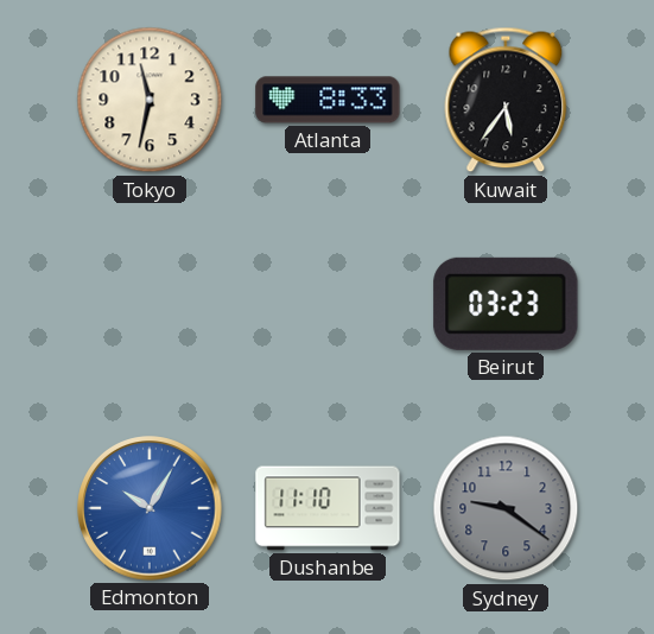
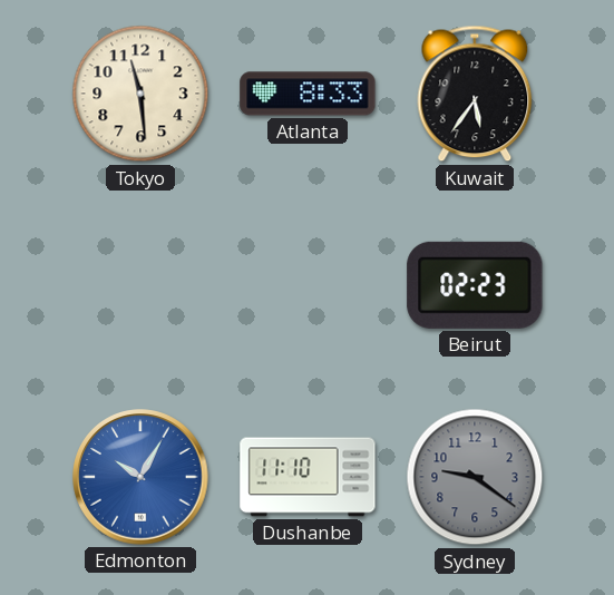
Tokyo: 11:32 -> 11:29 (140, 94)
Beirut: 03:23 -> 02:23 (475, 285)
